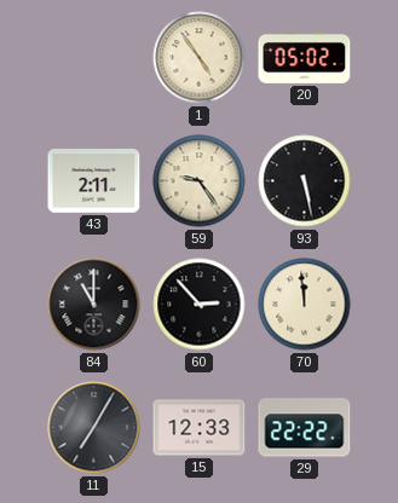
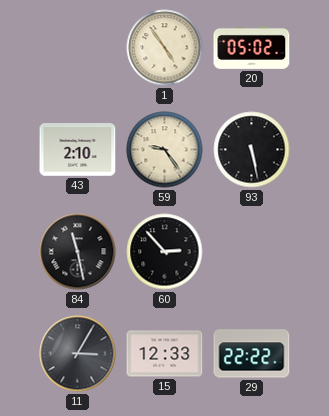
43: 2:11 -> 2:10 (78, 150)
84: 11:00 -> 11:28 (78, 252)
70: 11:59 -> none (305, 305)
11: 7:05 -> 3:05 (78, 354)
